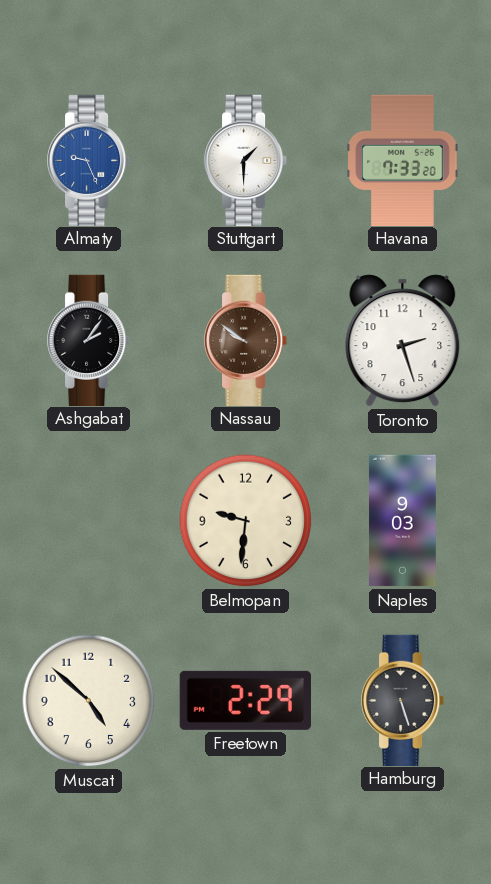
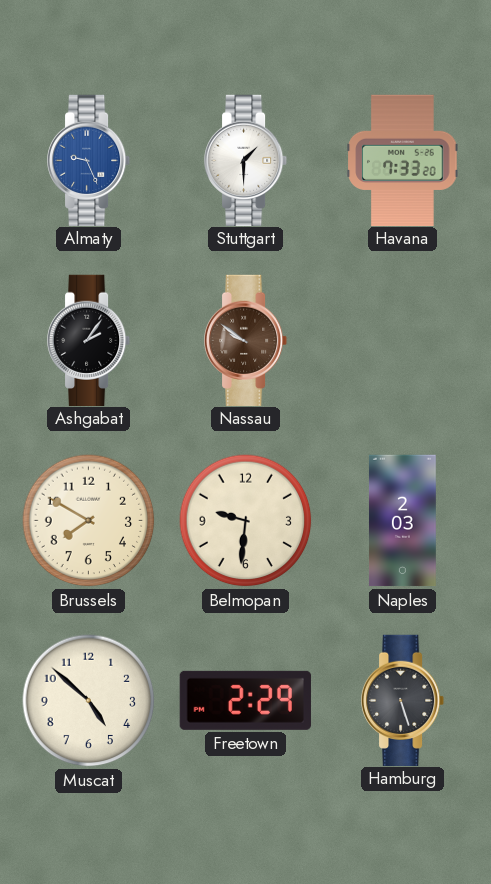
Toronto: 2:27 -> none (403, 341)
Brussels: none -> 7:50 (89, 521)
Naples: 9:03 -> 2:03 (402, 521)
